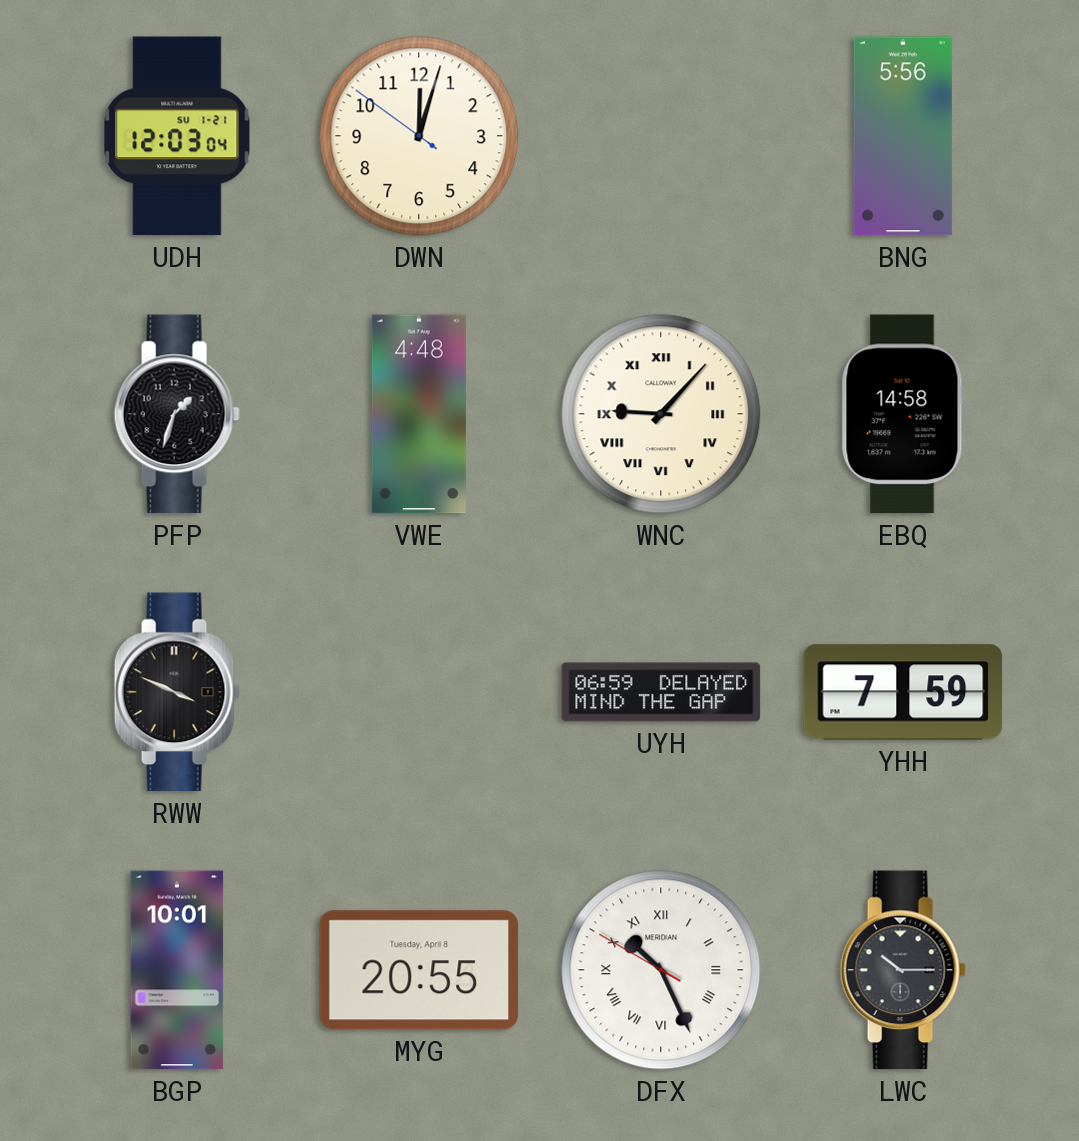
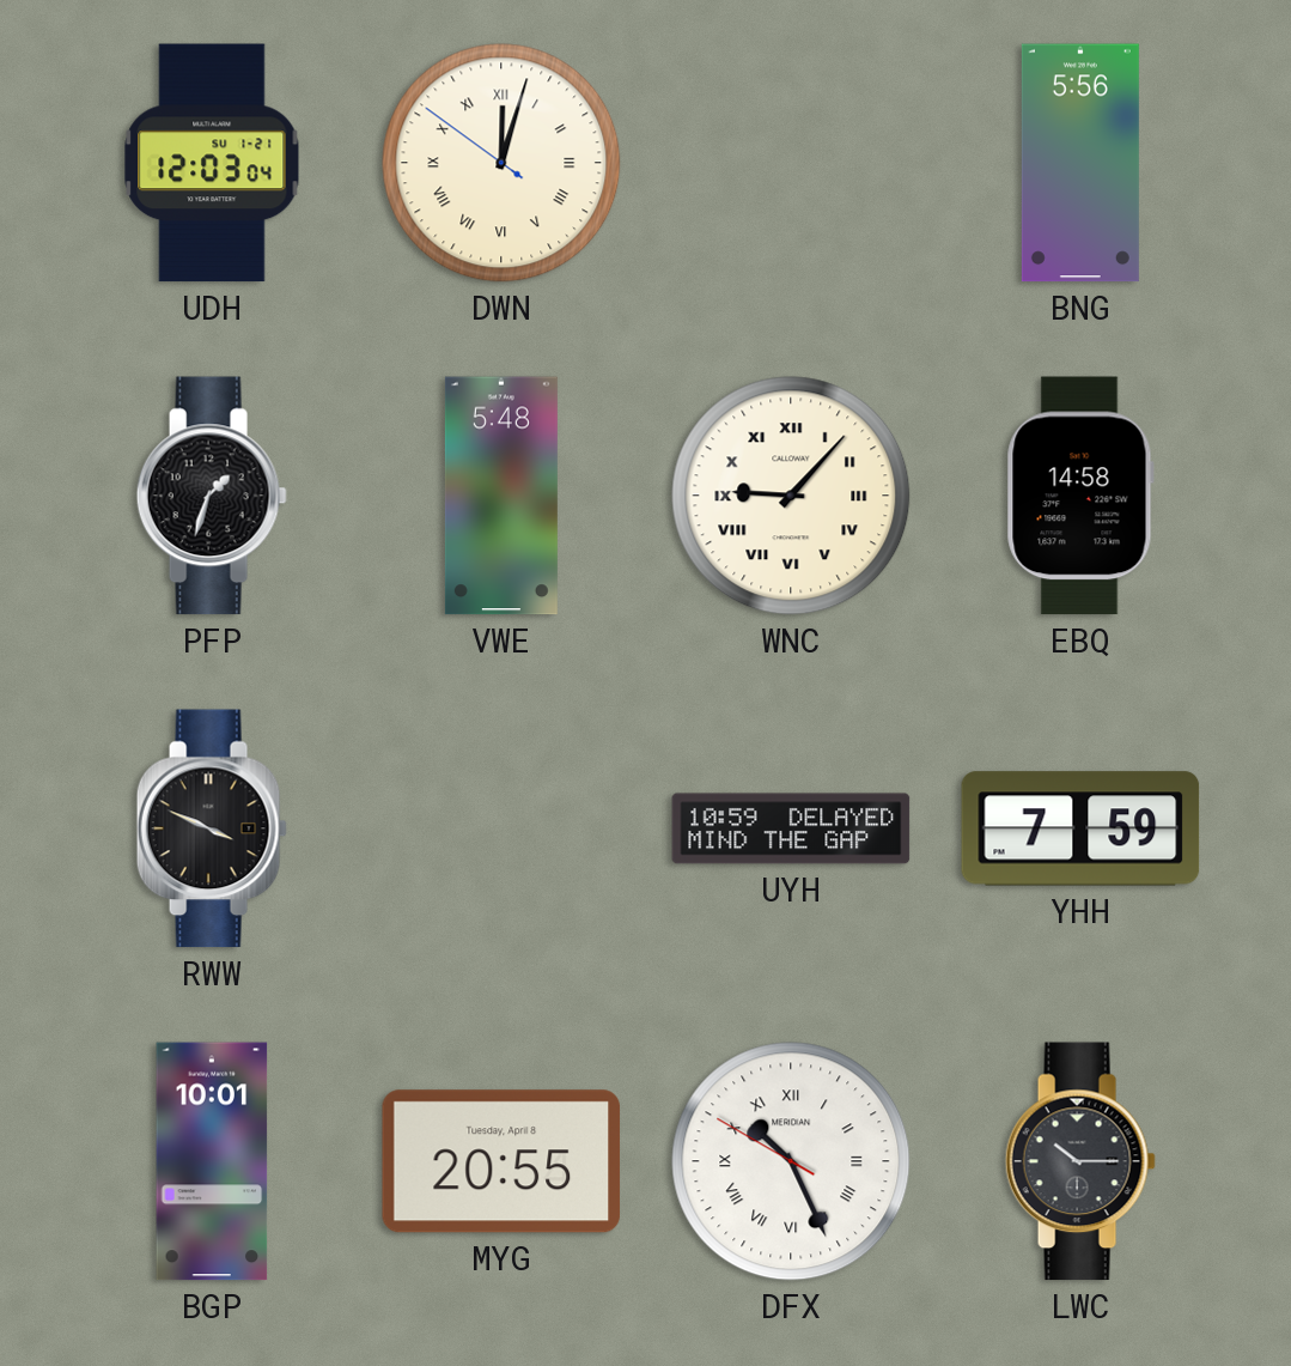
DWN numerals: Arabic -> Roman (501, 163)
VWE: 4:48 -> 5:48 (501, 496)
UYH: 06:59 -> 10:59 (791, 828)
